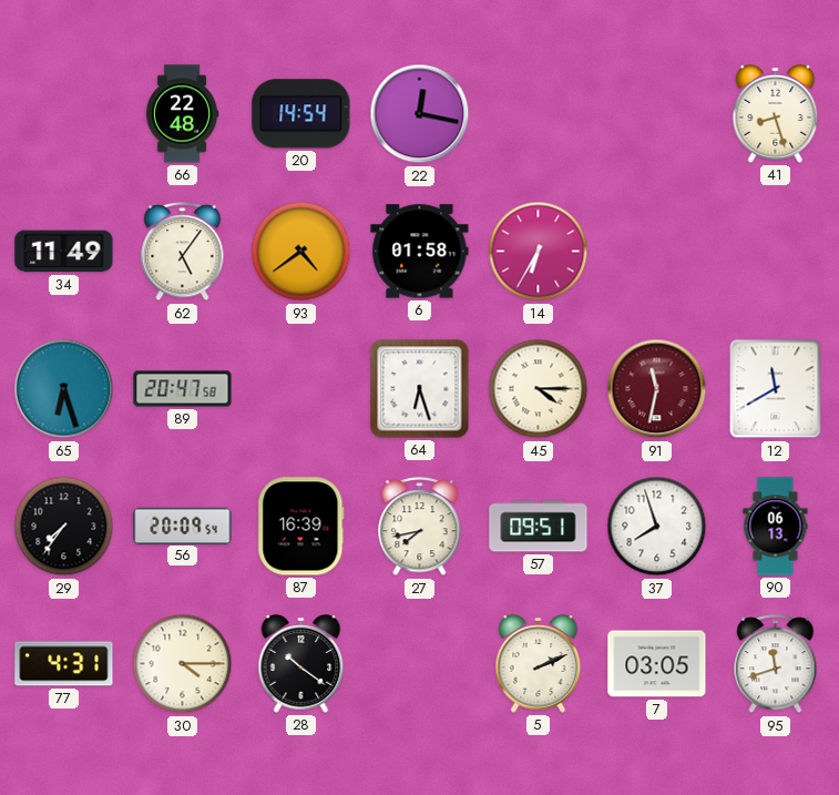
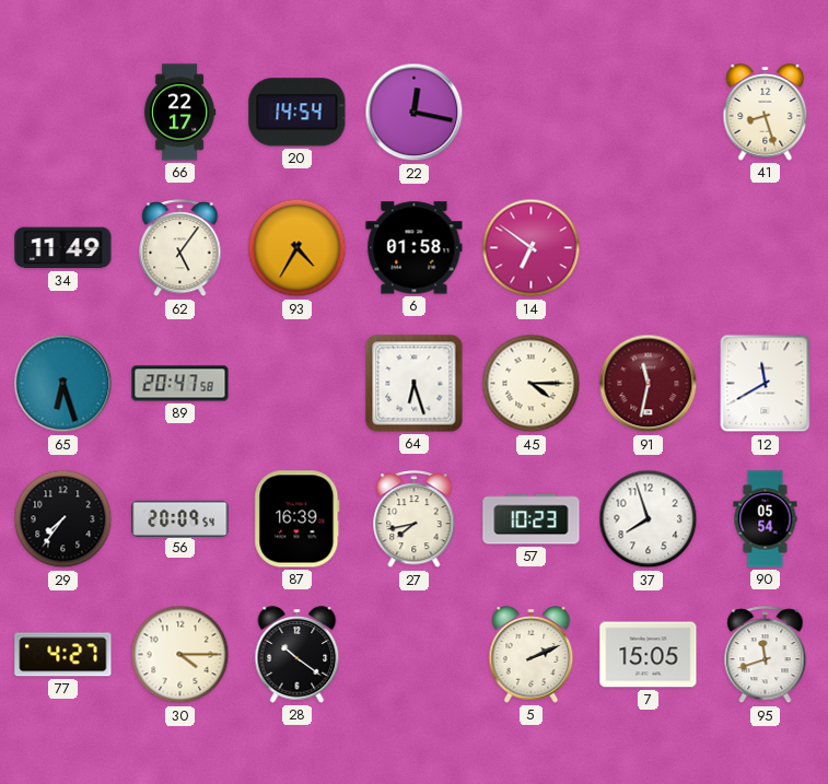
66: 22:48 -> 22:17 (179, 113)
93: 4:39 -> 4:35 (298, 248)
14: 6:35 -> 6:51 (532, 248)
57: 09:51 -> 10:23 (532, 519)
90: 06:13 -> 05:54 (766, 519)
77: 4:31 -> 4:27 (63, 655)
7: 03:05 -> 15:05 (649, 655)
